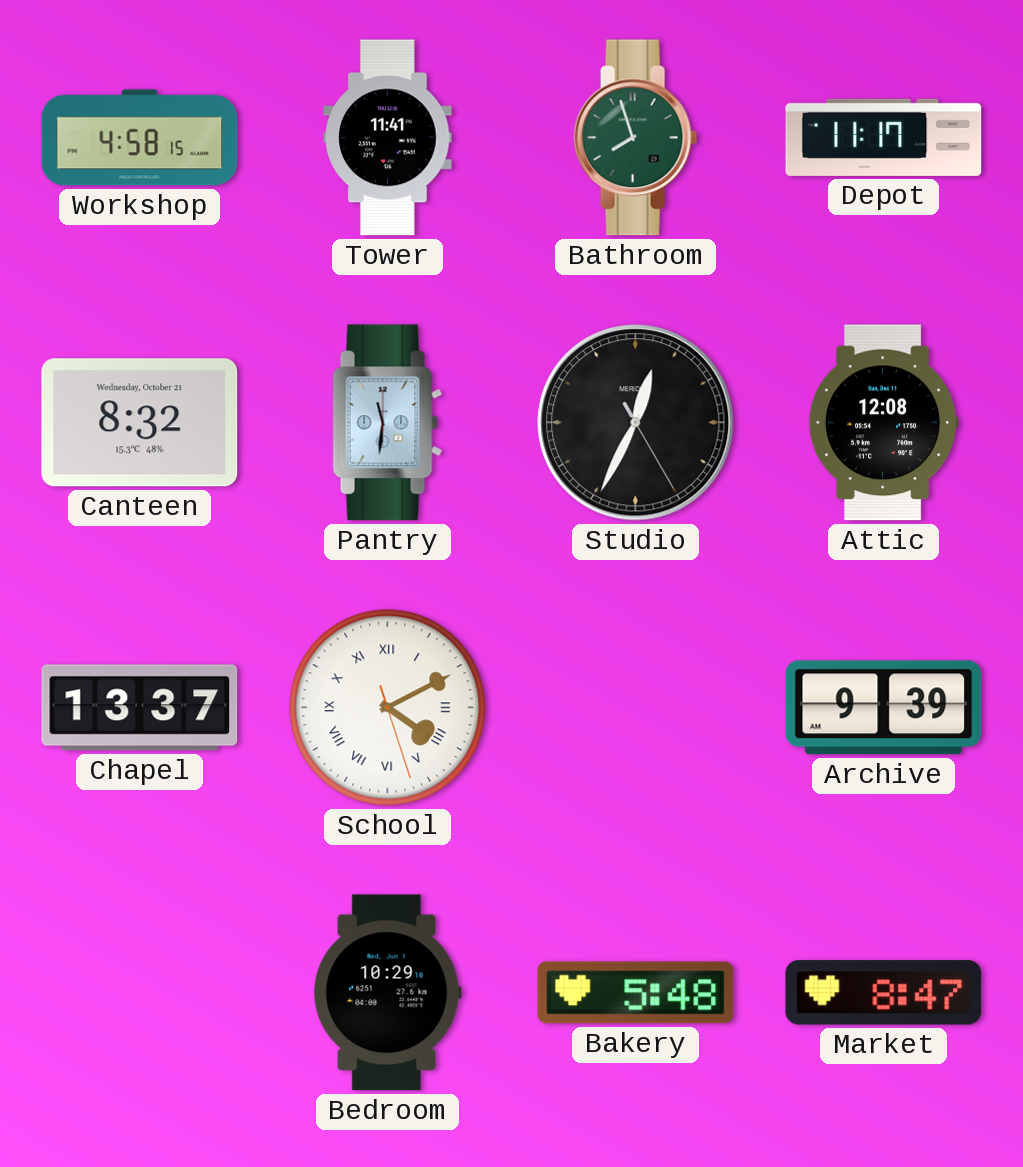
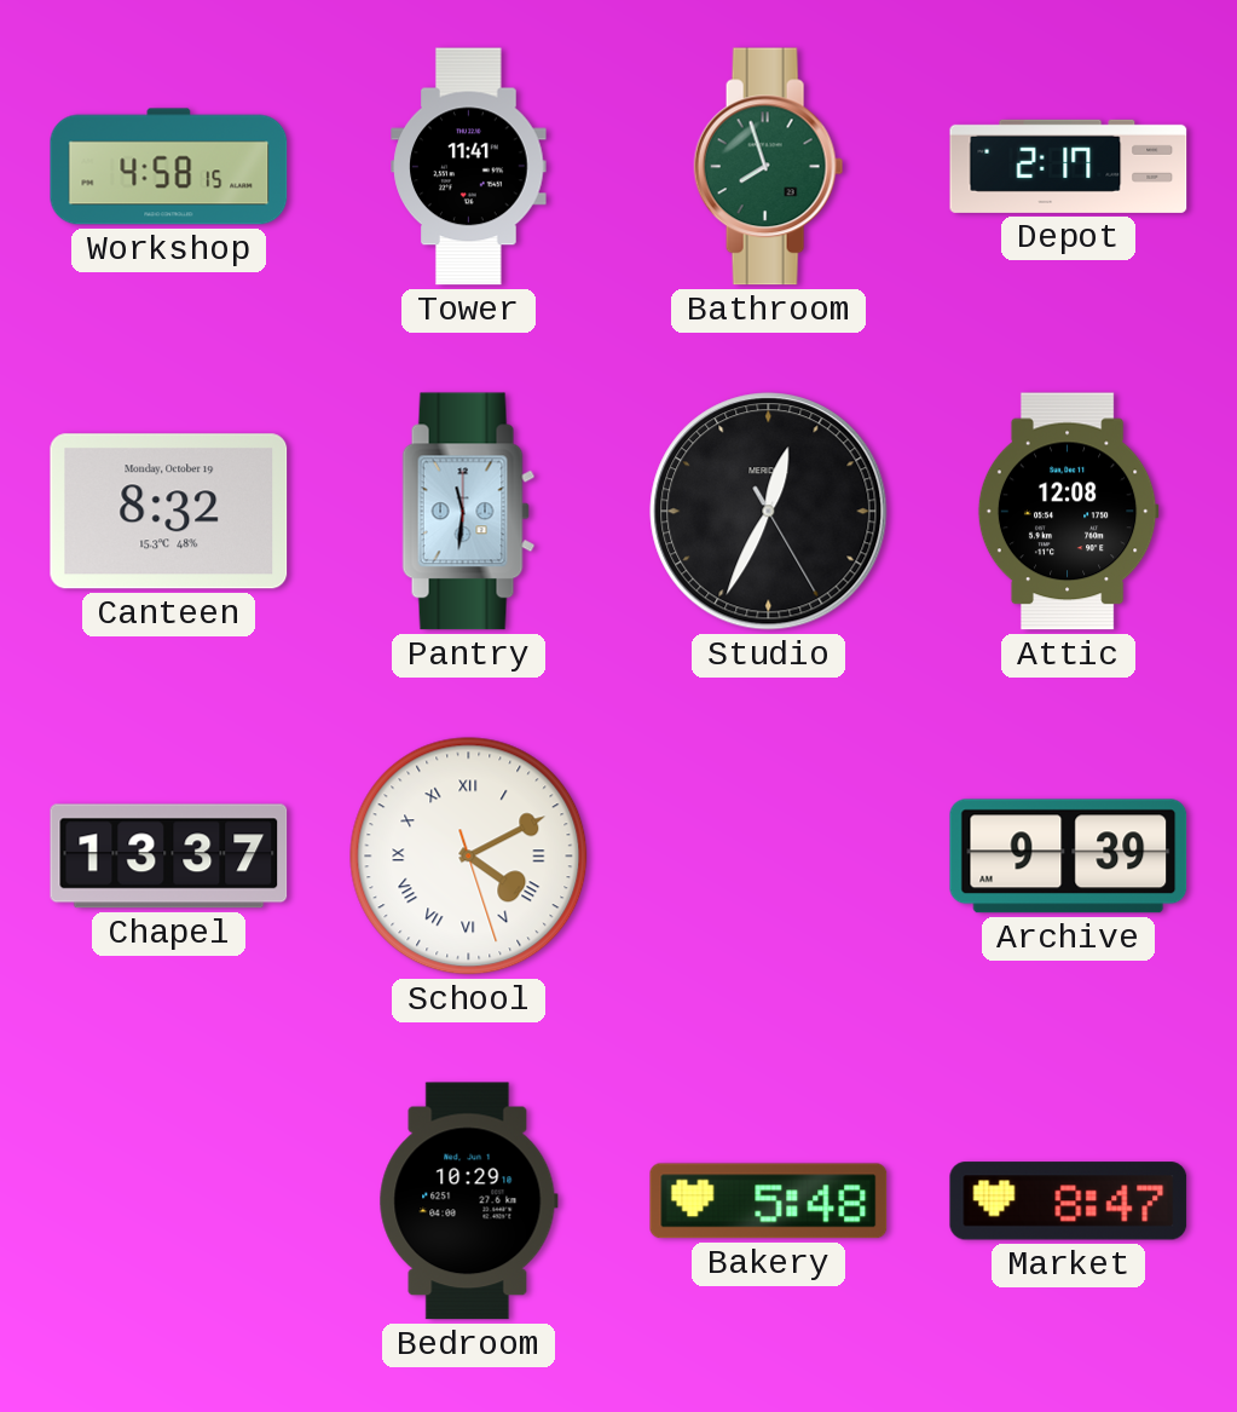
Depot: 11:17 -> 2:17 (1069, 166)
Canteen date: Wednesday, October 21 -> Monday, October 19 (169, 512)
